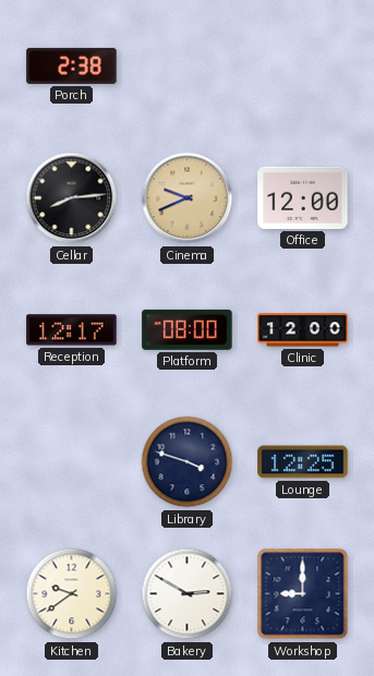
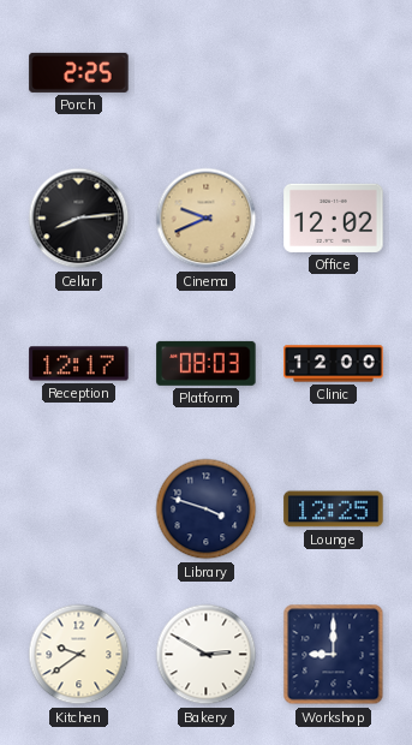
Porch: 2:38 -> 2:25 (79, 72)
Office: 12:00 -> 12:02 (334, 217)
Platform: 08:00 -> 08:03 (207, 363)
